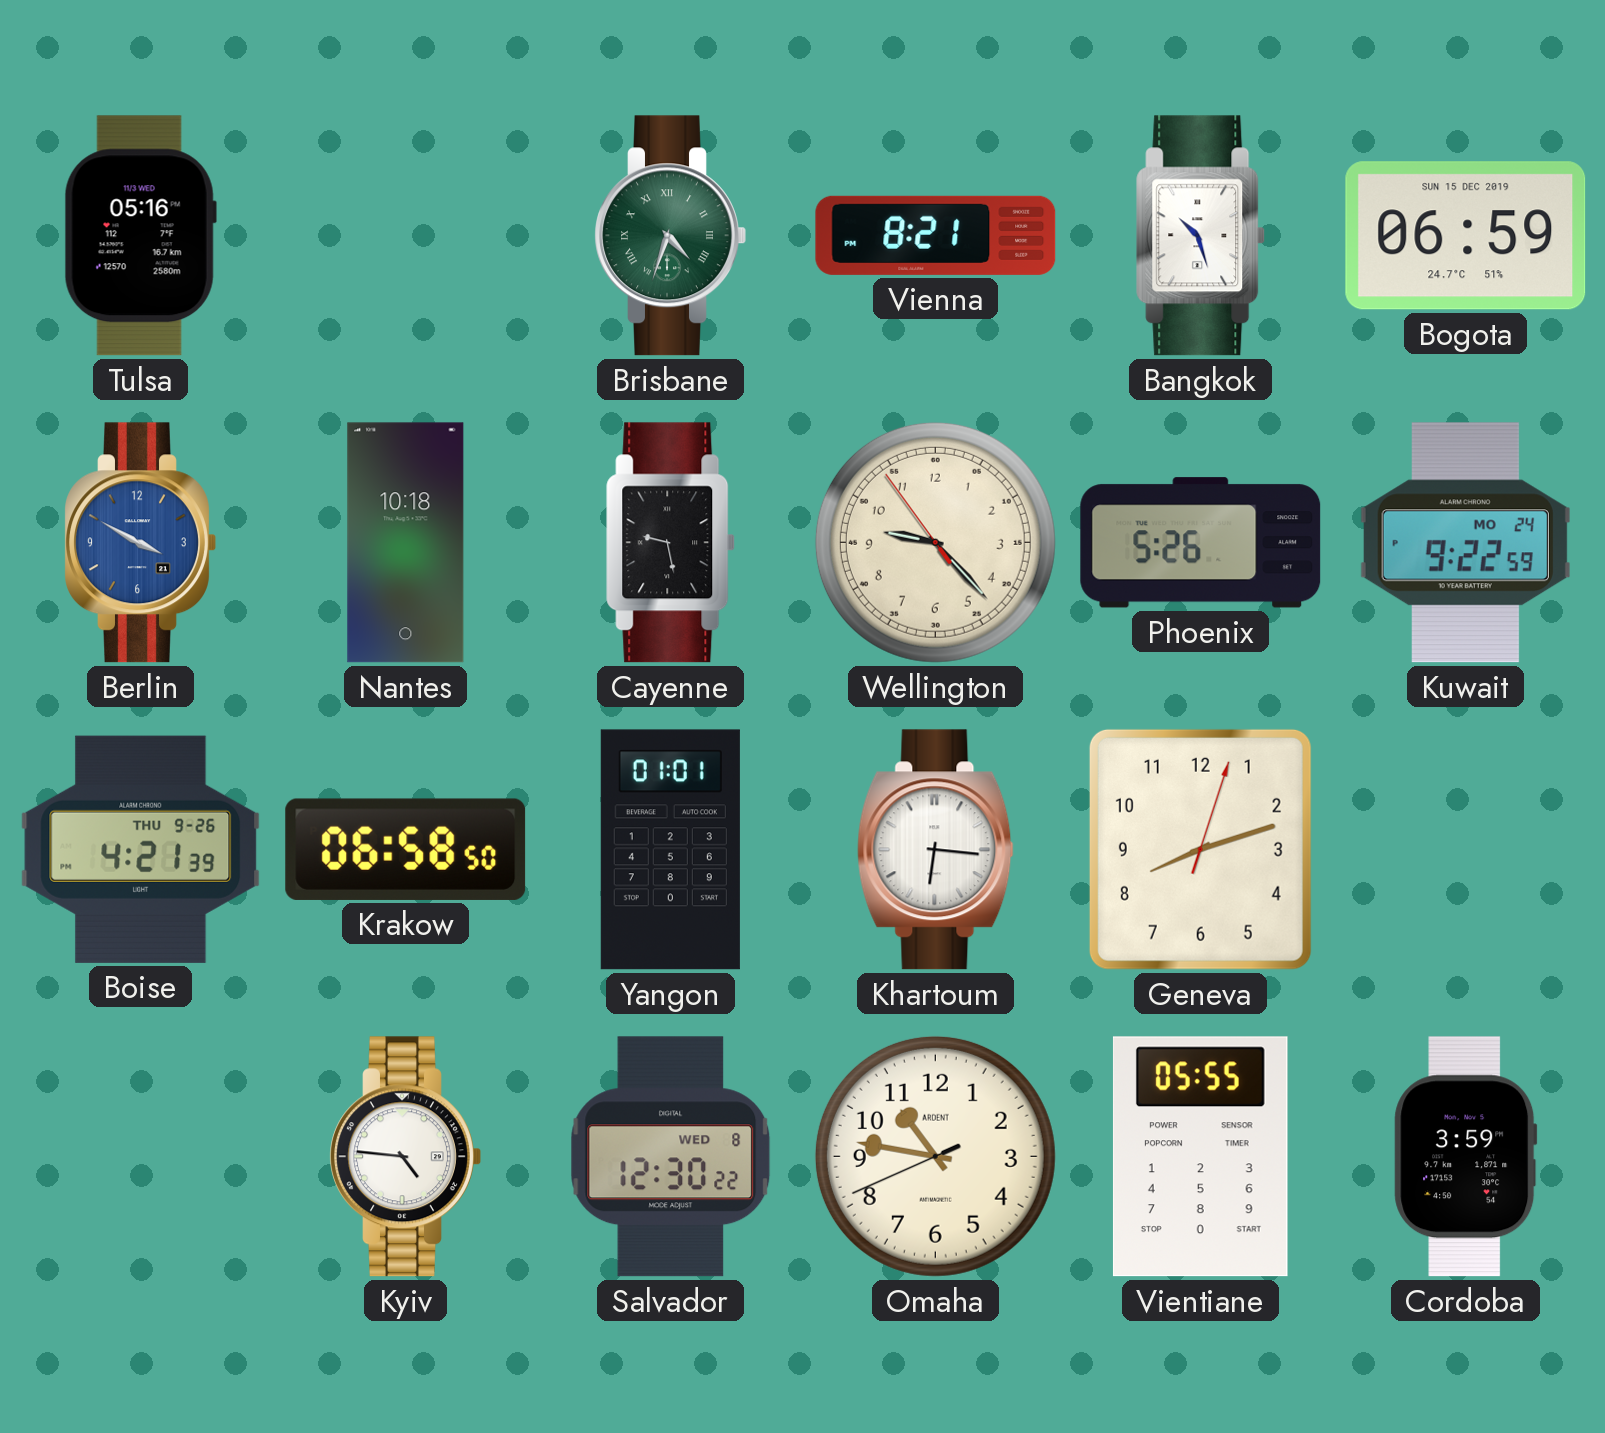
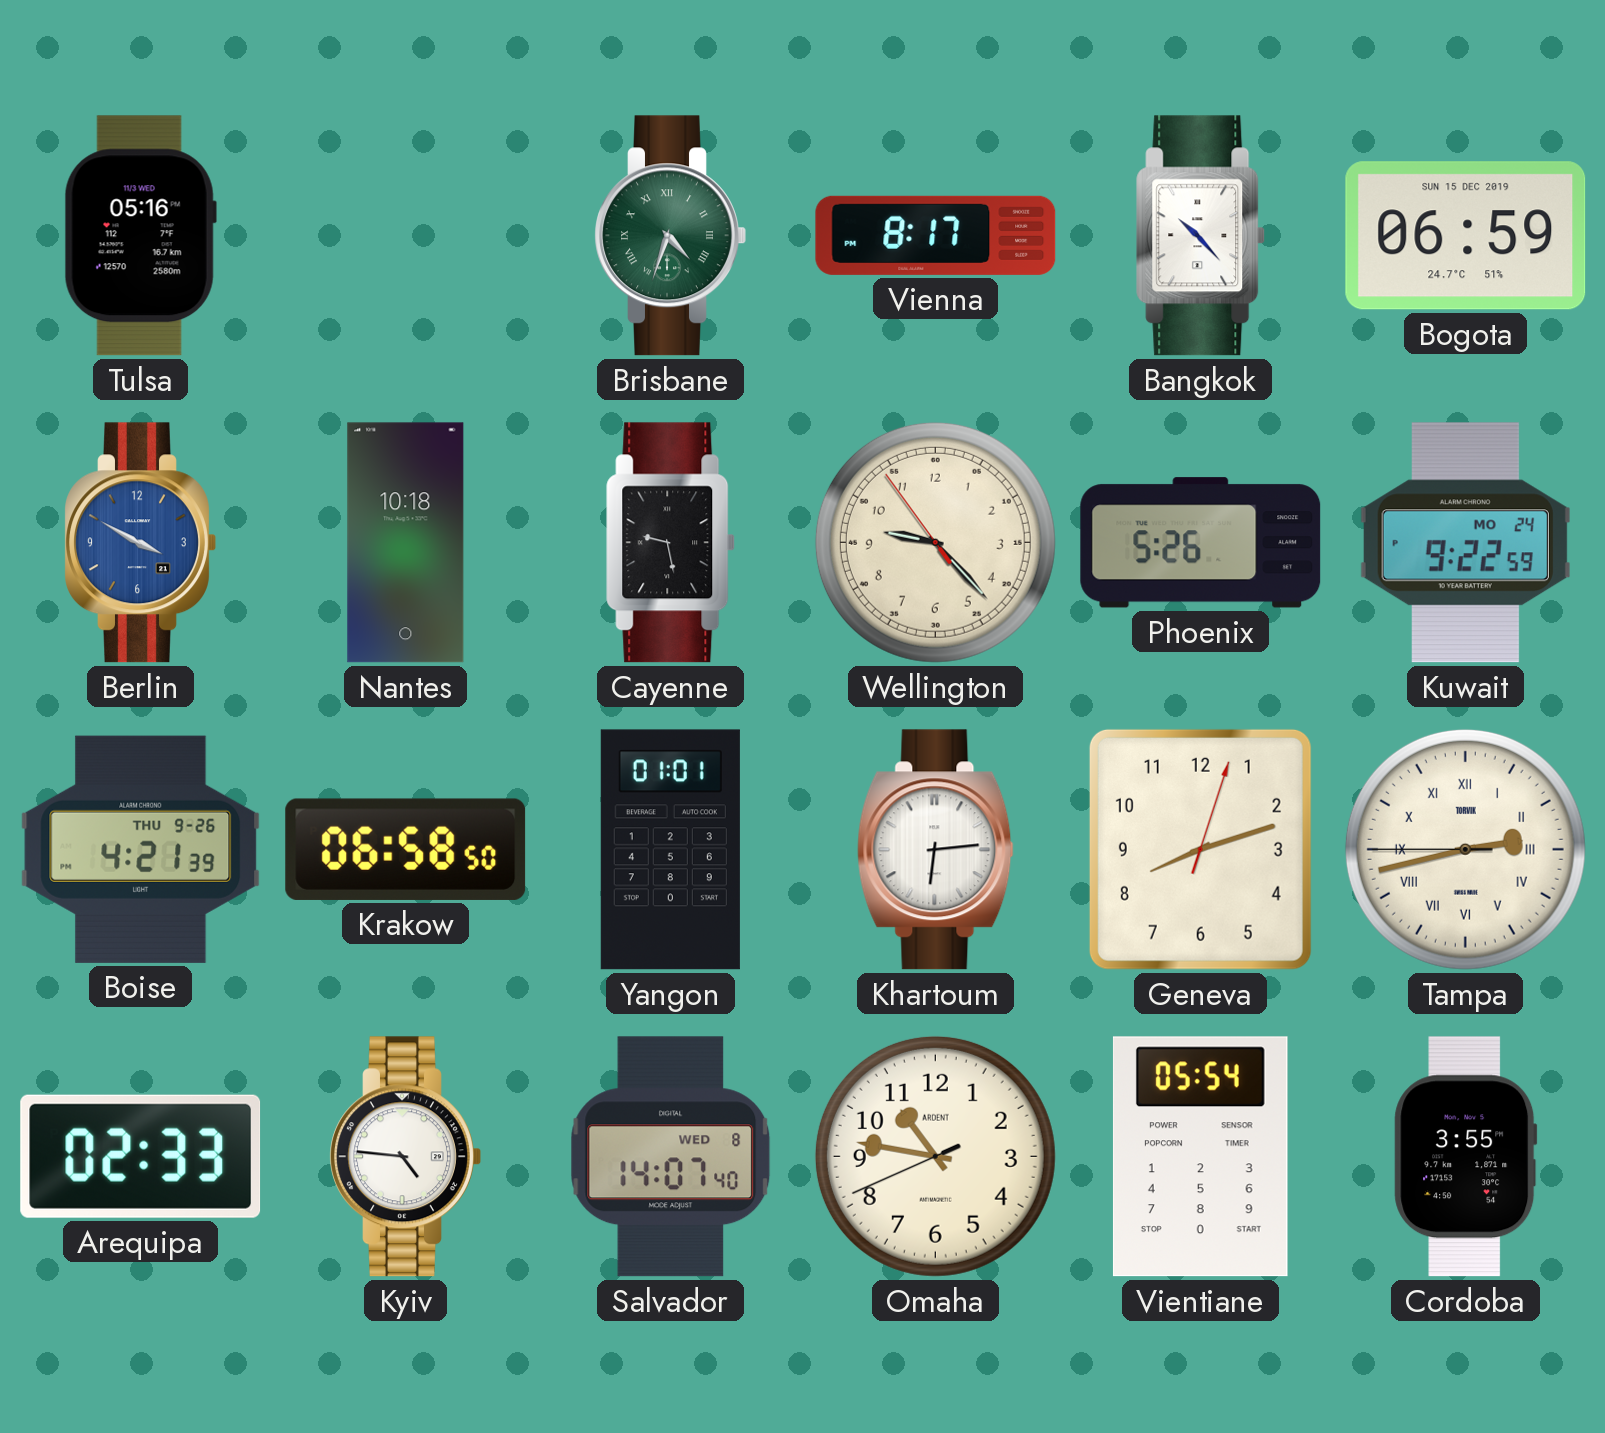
Vienna: 8:21 -> 8:17 (936, 235)
Bangkok: 10:27 -> 10:23 (1201, 236)
Khartoum: 6:16 -> 6:14 (936, 850)
Tampa: none -> 2:42 (1465, 849)
Arequipa: none -> 02:33 (141, 1156)
Salvador: 12:30 -> 14:07 (671, 1157)
Vientiane: 05:55 -> 05:54 (1200, 1157)
Cordoba: 3:59 -> 3:55 (1466, 1157)
